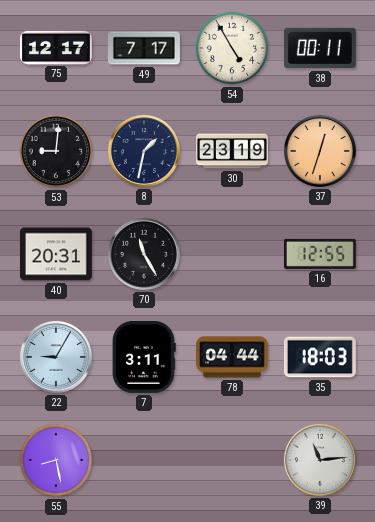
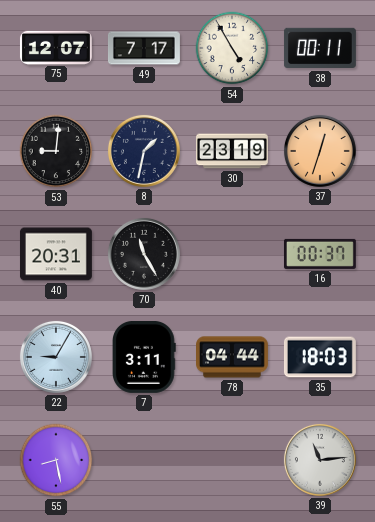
75: 12:17 -> 12:07 (56, 47)
16: 12:55 -> 00:37 (320, 254)
